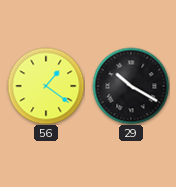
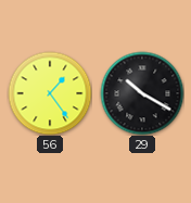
56: 1:21 -> 1:24 (50, 93)
